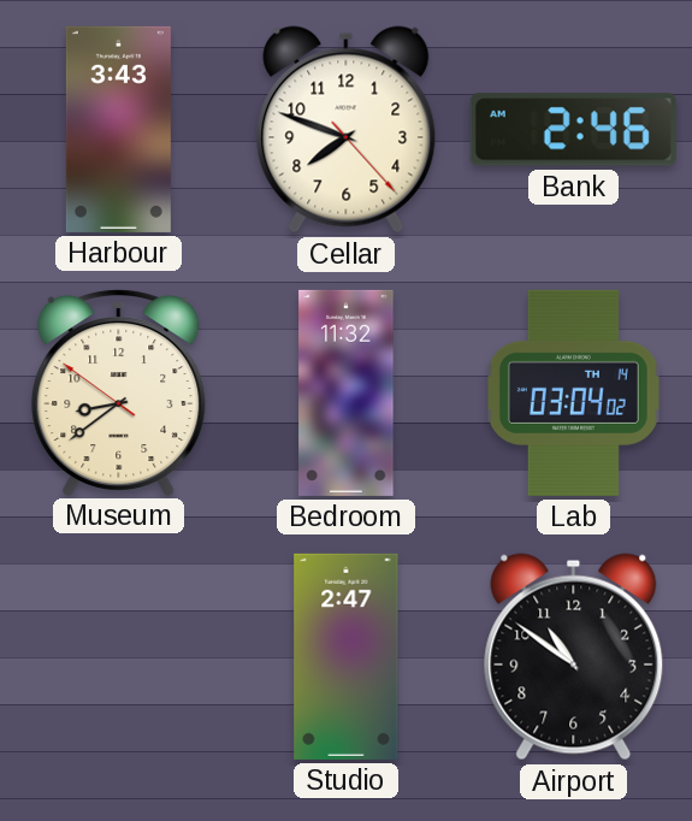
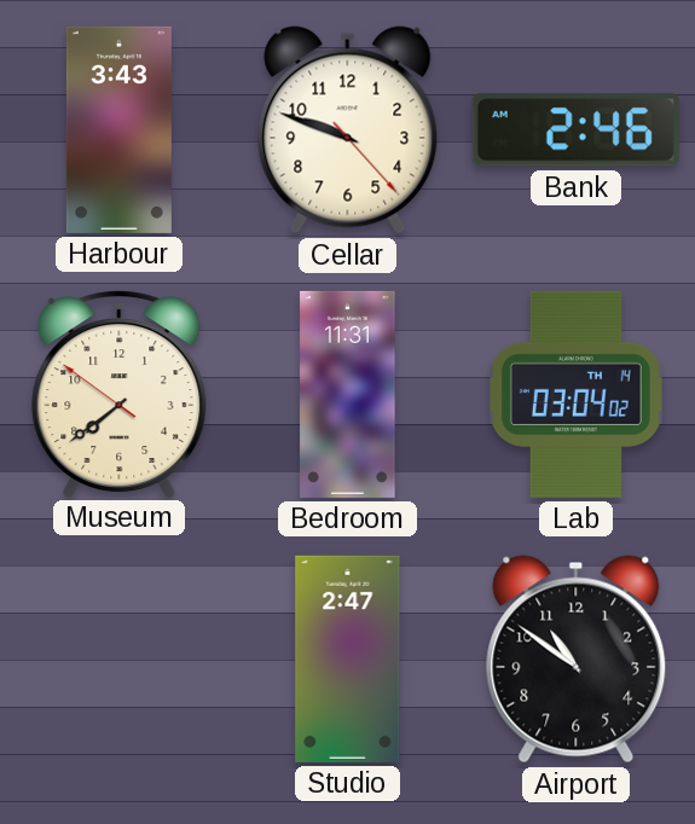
Cellar: 7:48 -> 9:48 (348, 130)
Museum: 8:38 -> 7:38 (120, 394)
Bedroom: 11:32 -> 11:31 (348, 394)
